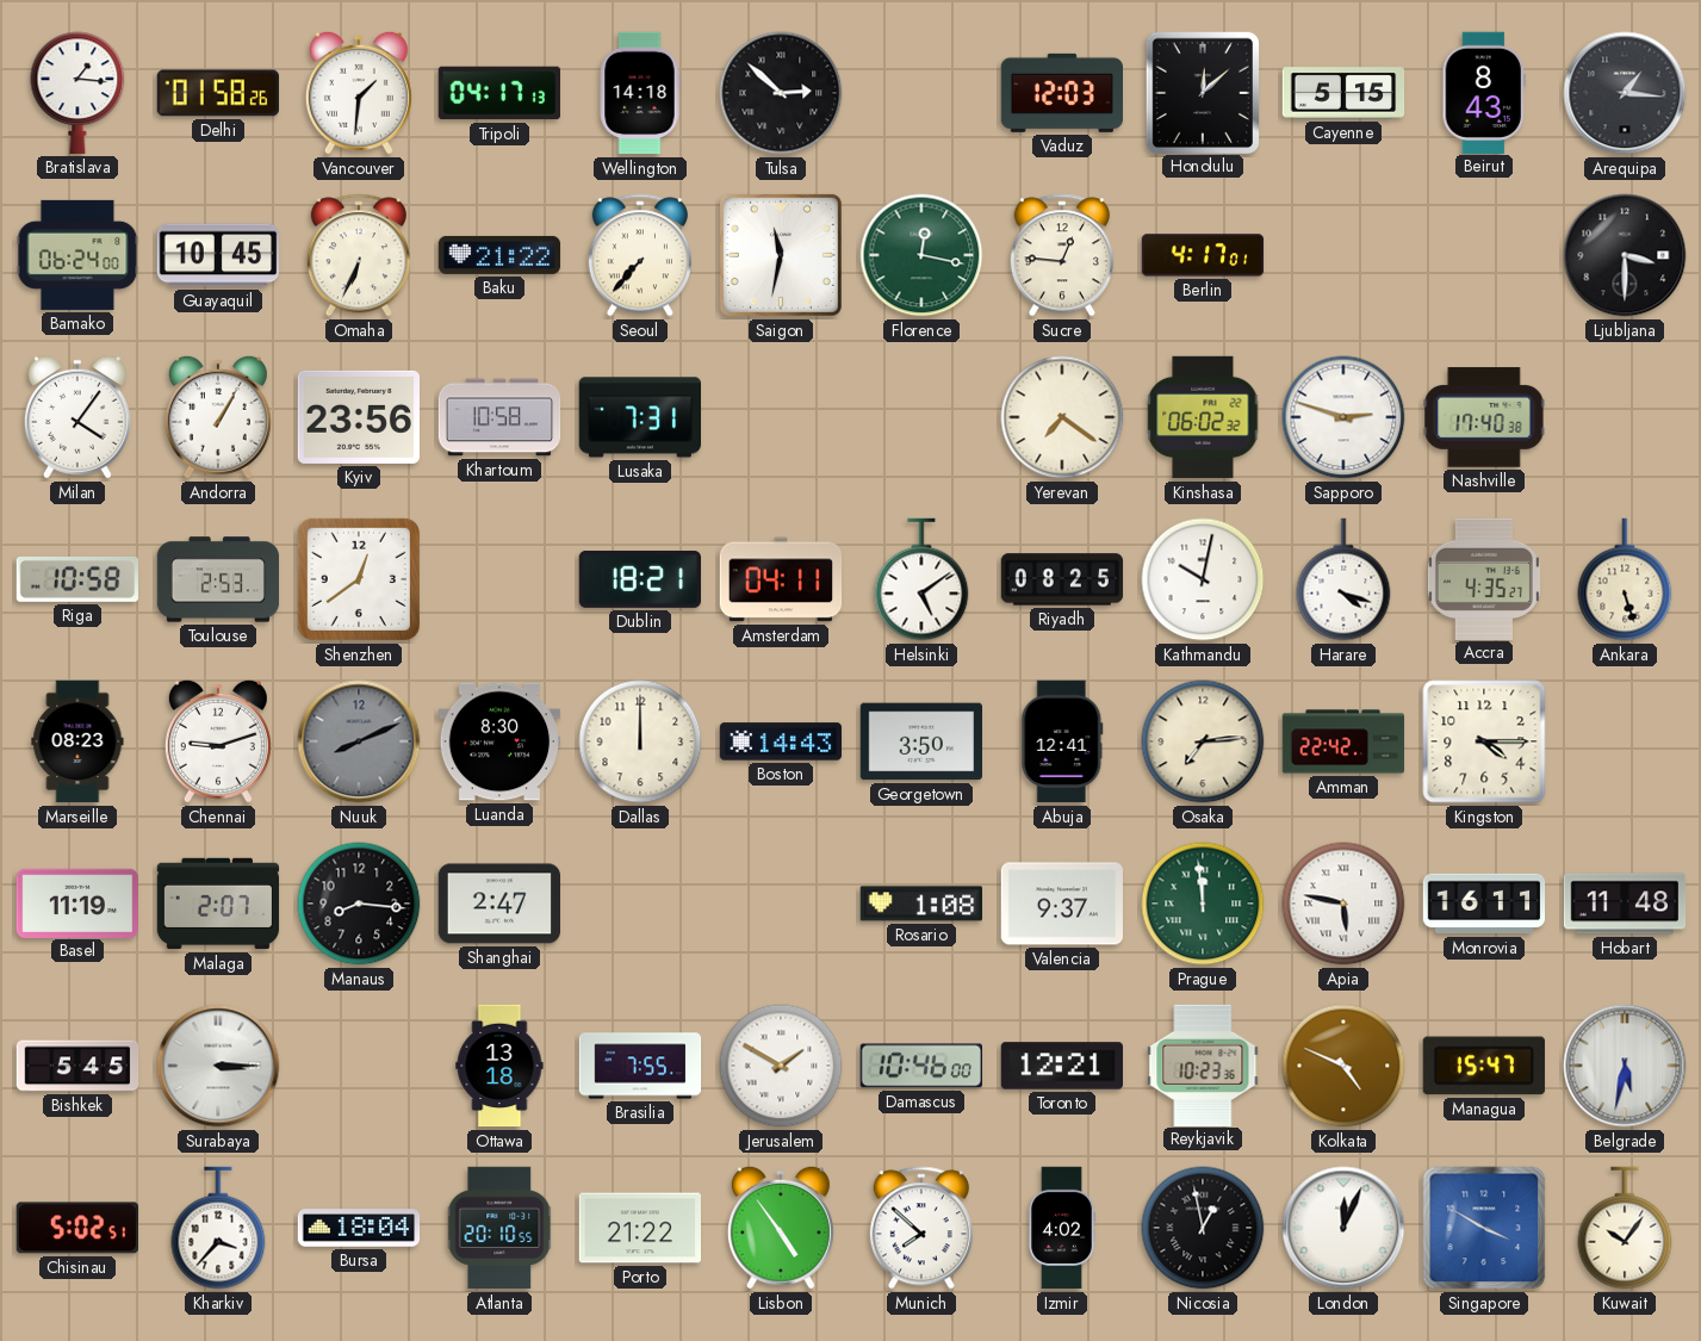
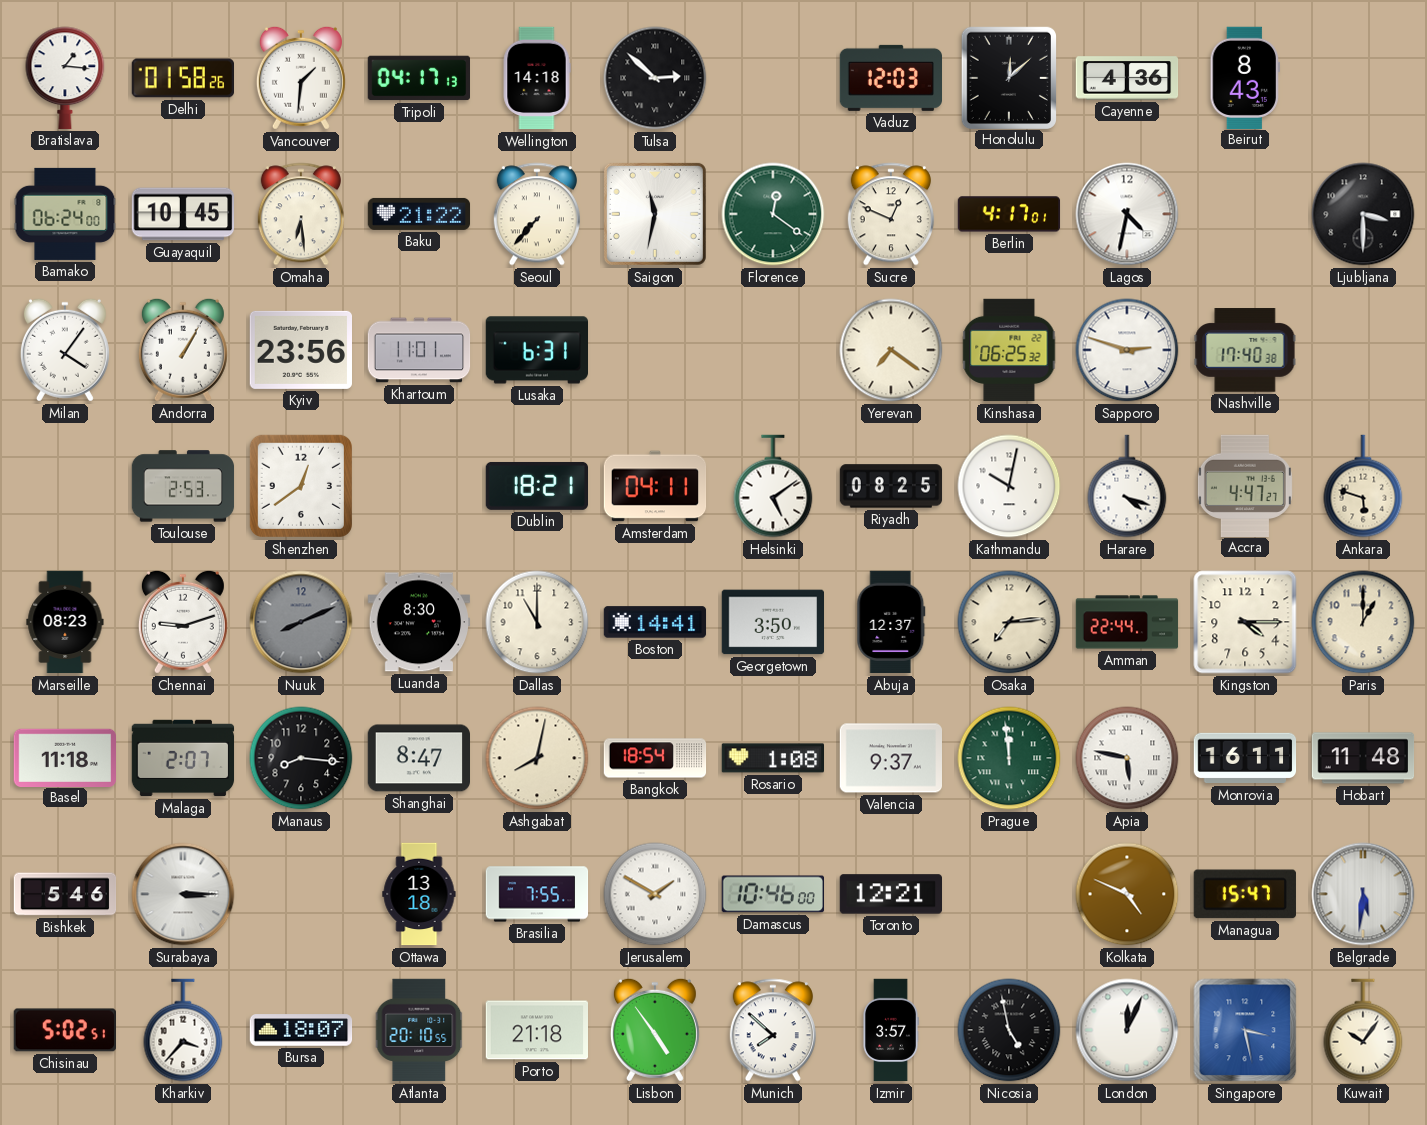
Cayenne: 5:15 -> 4:36 (1127, 78)
Arequipa: 1:16 -> none (1625, 93)
Omaha: 6:34 -> 6:29 (301, 214)
Florence: 12:17 -> 12:21 (773, 214)
Sucre: 12:46 -> 12:49 (891, 214)
Lagos: none -> 4:32 (1127, 214)
Khartoum: 10:58 -> 11:01 (419, 350)
Lusaka: 7:31 -> 6:31 (536, 350)
Kinshasa: 06:02 -> 06:25 (1009, 350)
Riga: 10:58 -> none (76, 579)
Accra: 4:35 -> 4:47 (1245, 485)
Ankara: 5:27 -> 5:48 (1363, 486)
Dallas: 12:00 -> 11:00 (537, 622)
Boston: 14:43 -> 14:41 (655, 622)
Abuja: 12:41 -> 12:37 (891, 622)
Amman: 22:42 -> 22:44 (1127, 622)
Paris: none -> 1:00 (1363, 622)
Basel: 11:19 -> 11:18 (64, 757)
Shanghai: 2:47 -> 8:47 (418, 758)
Ashgabat: none -> 8:02 (537, 758)
Bangkok: none -> 18:54 (655, 758)
Bishkek: 5:45 -> 5:46 (65, 894)
Reykjavik: 10:23 -> none (1203, 1064)
Belgrade: 5:32 -> 5:31 (1363, 894)
Bursa: 18:04 -> 18:07 (301, 1030)
Porto: 21:22 -> 21:18 (537, 1030)
Izmir: 4:02 -> 3:57 (891, 1030)
Nicosia: 12:58 -> 4:58 (1009, 1030)
Singapore: 3:50 -> 3:28 (1245, 1030)
